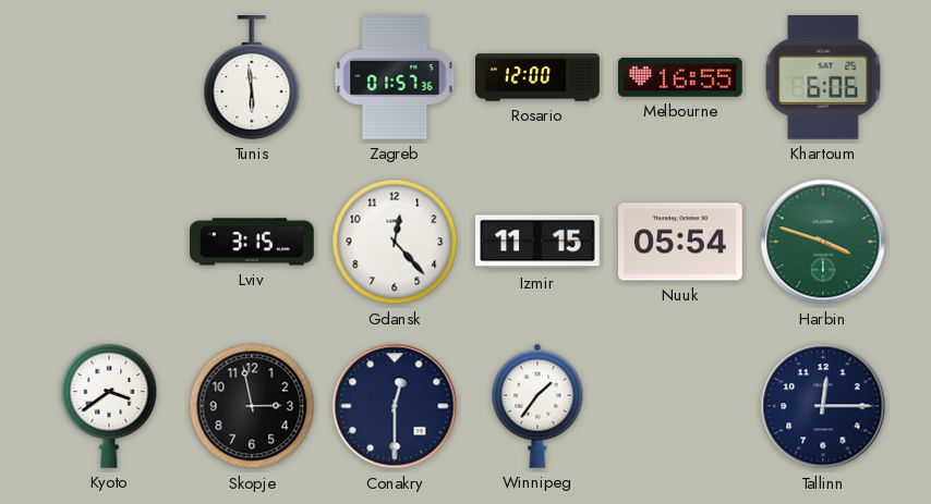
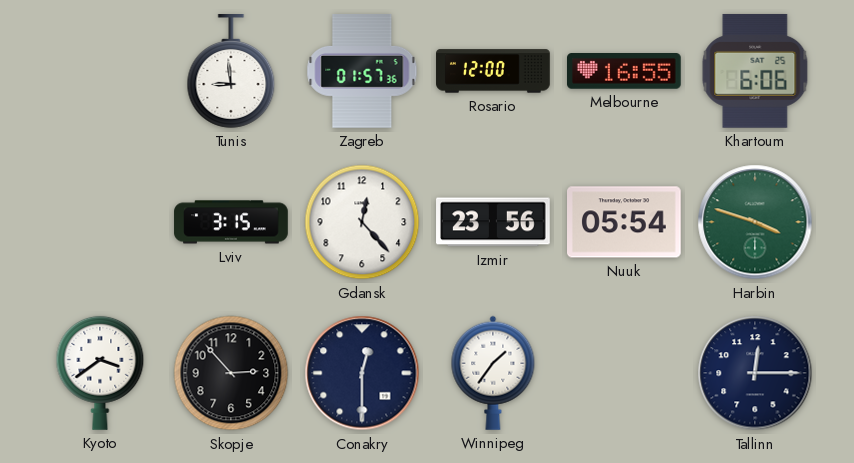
Tunis: 5:59 -> 8:59 (231, 72)
Izmir: 11:15 -> 23:56 (493, 222)
Skopje: 2:58 -> 2:53 (231, 373)
